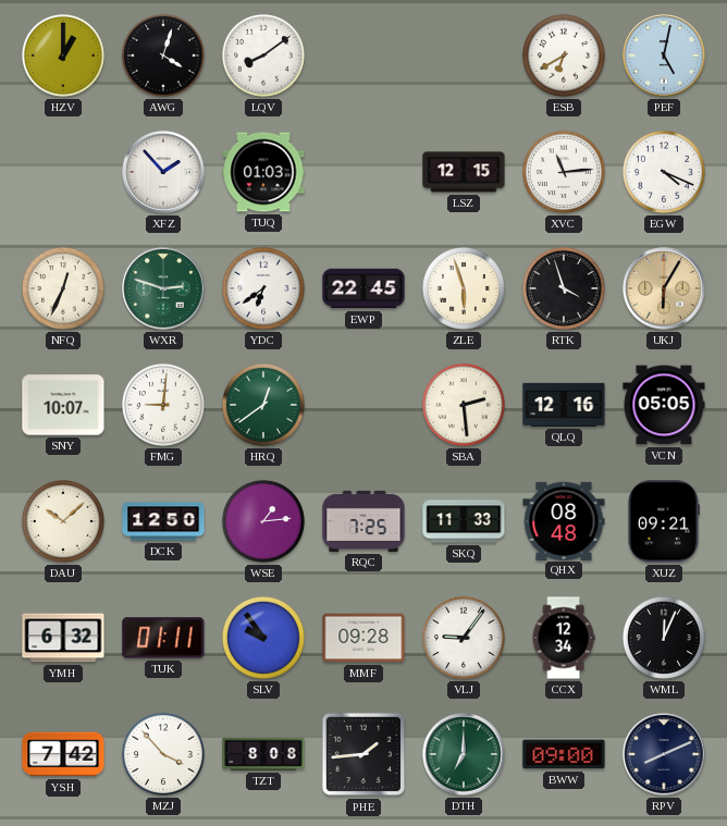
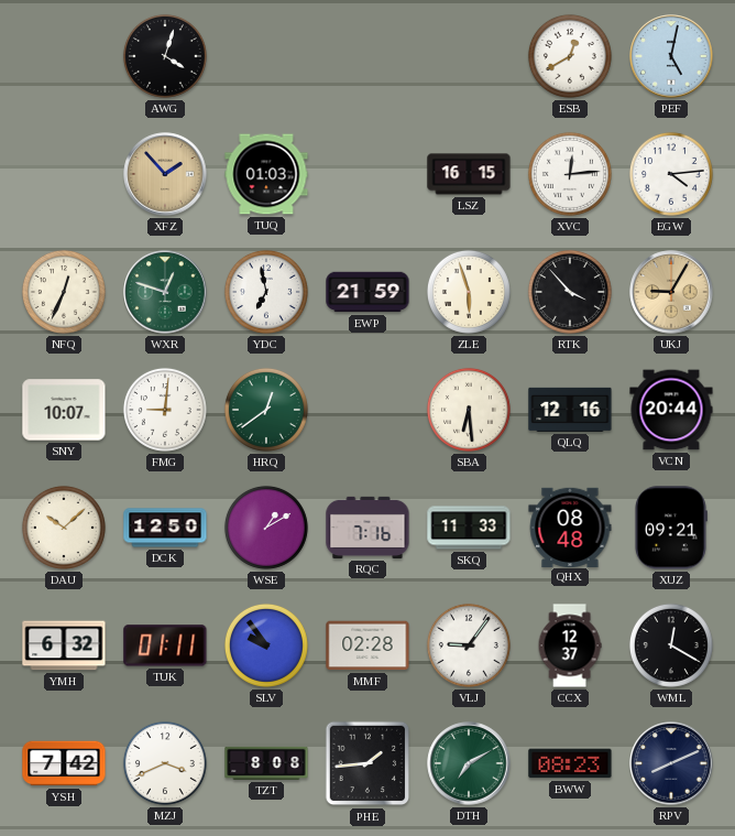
HZV: 1:00 -> none (63, 56)
LQV: 8:09 -> none (263, 56)
ESB: 6:40 -> 12:40 (570, 56)
XFZ dial: white -> champagne (165, 174)
LSZ: 12:15 -> 16:15 (469, 174)
XVC: 11:14 -> 12:14 (570, 174)
EGW: 4:19 -> 4:14 (671, 174)
WXR: 2:48 -> 12:48 (165, 292)
YDC: 6:39 -> 6:58 (266, 292)
EWP: 22:45 -> 21:59 (367, 292)
RTK: 3:57 -> 3:53 (570, 292)
UKJ: 6:05 -> 9:05 (671, 292)
SBA: 2:29 -> 6:29 (469, 410)
VCN: 05:05 -> 20:44 (671, 410)
WSE: 1:14 -> 1:10 (266, 528)
RQC: 7:25 -> 7:16 (367, 528)
MMF: 09:28 -> 02:28 (367, 645)
CCX: 12:34 -> 12:37 (570, 645)
WML: 12:04 -> 12:20 (671, 645)
MZJ: 3:53 -> 3:41 (165, 763)
DTH: 7:00 -> 7:10 (469, 763)
BWW: 09:00 -> 08:23 (570, 763)
